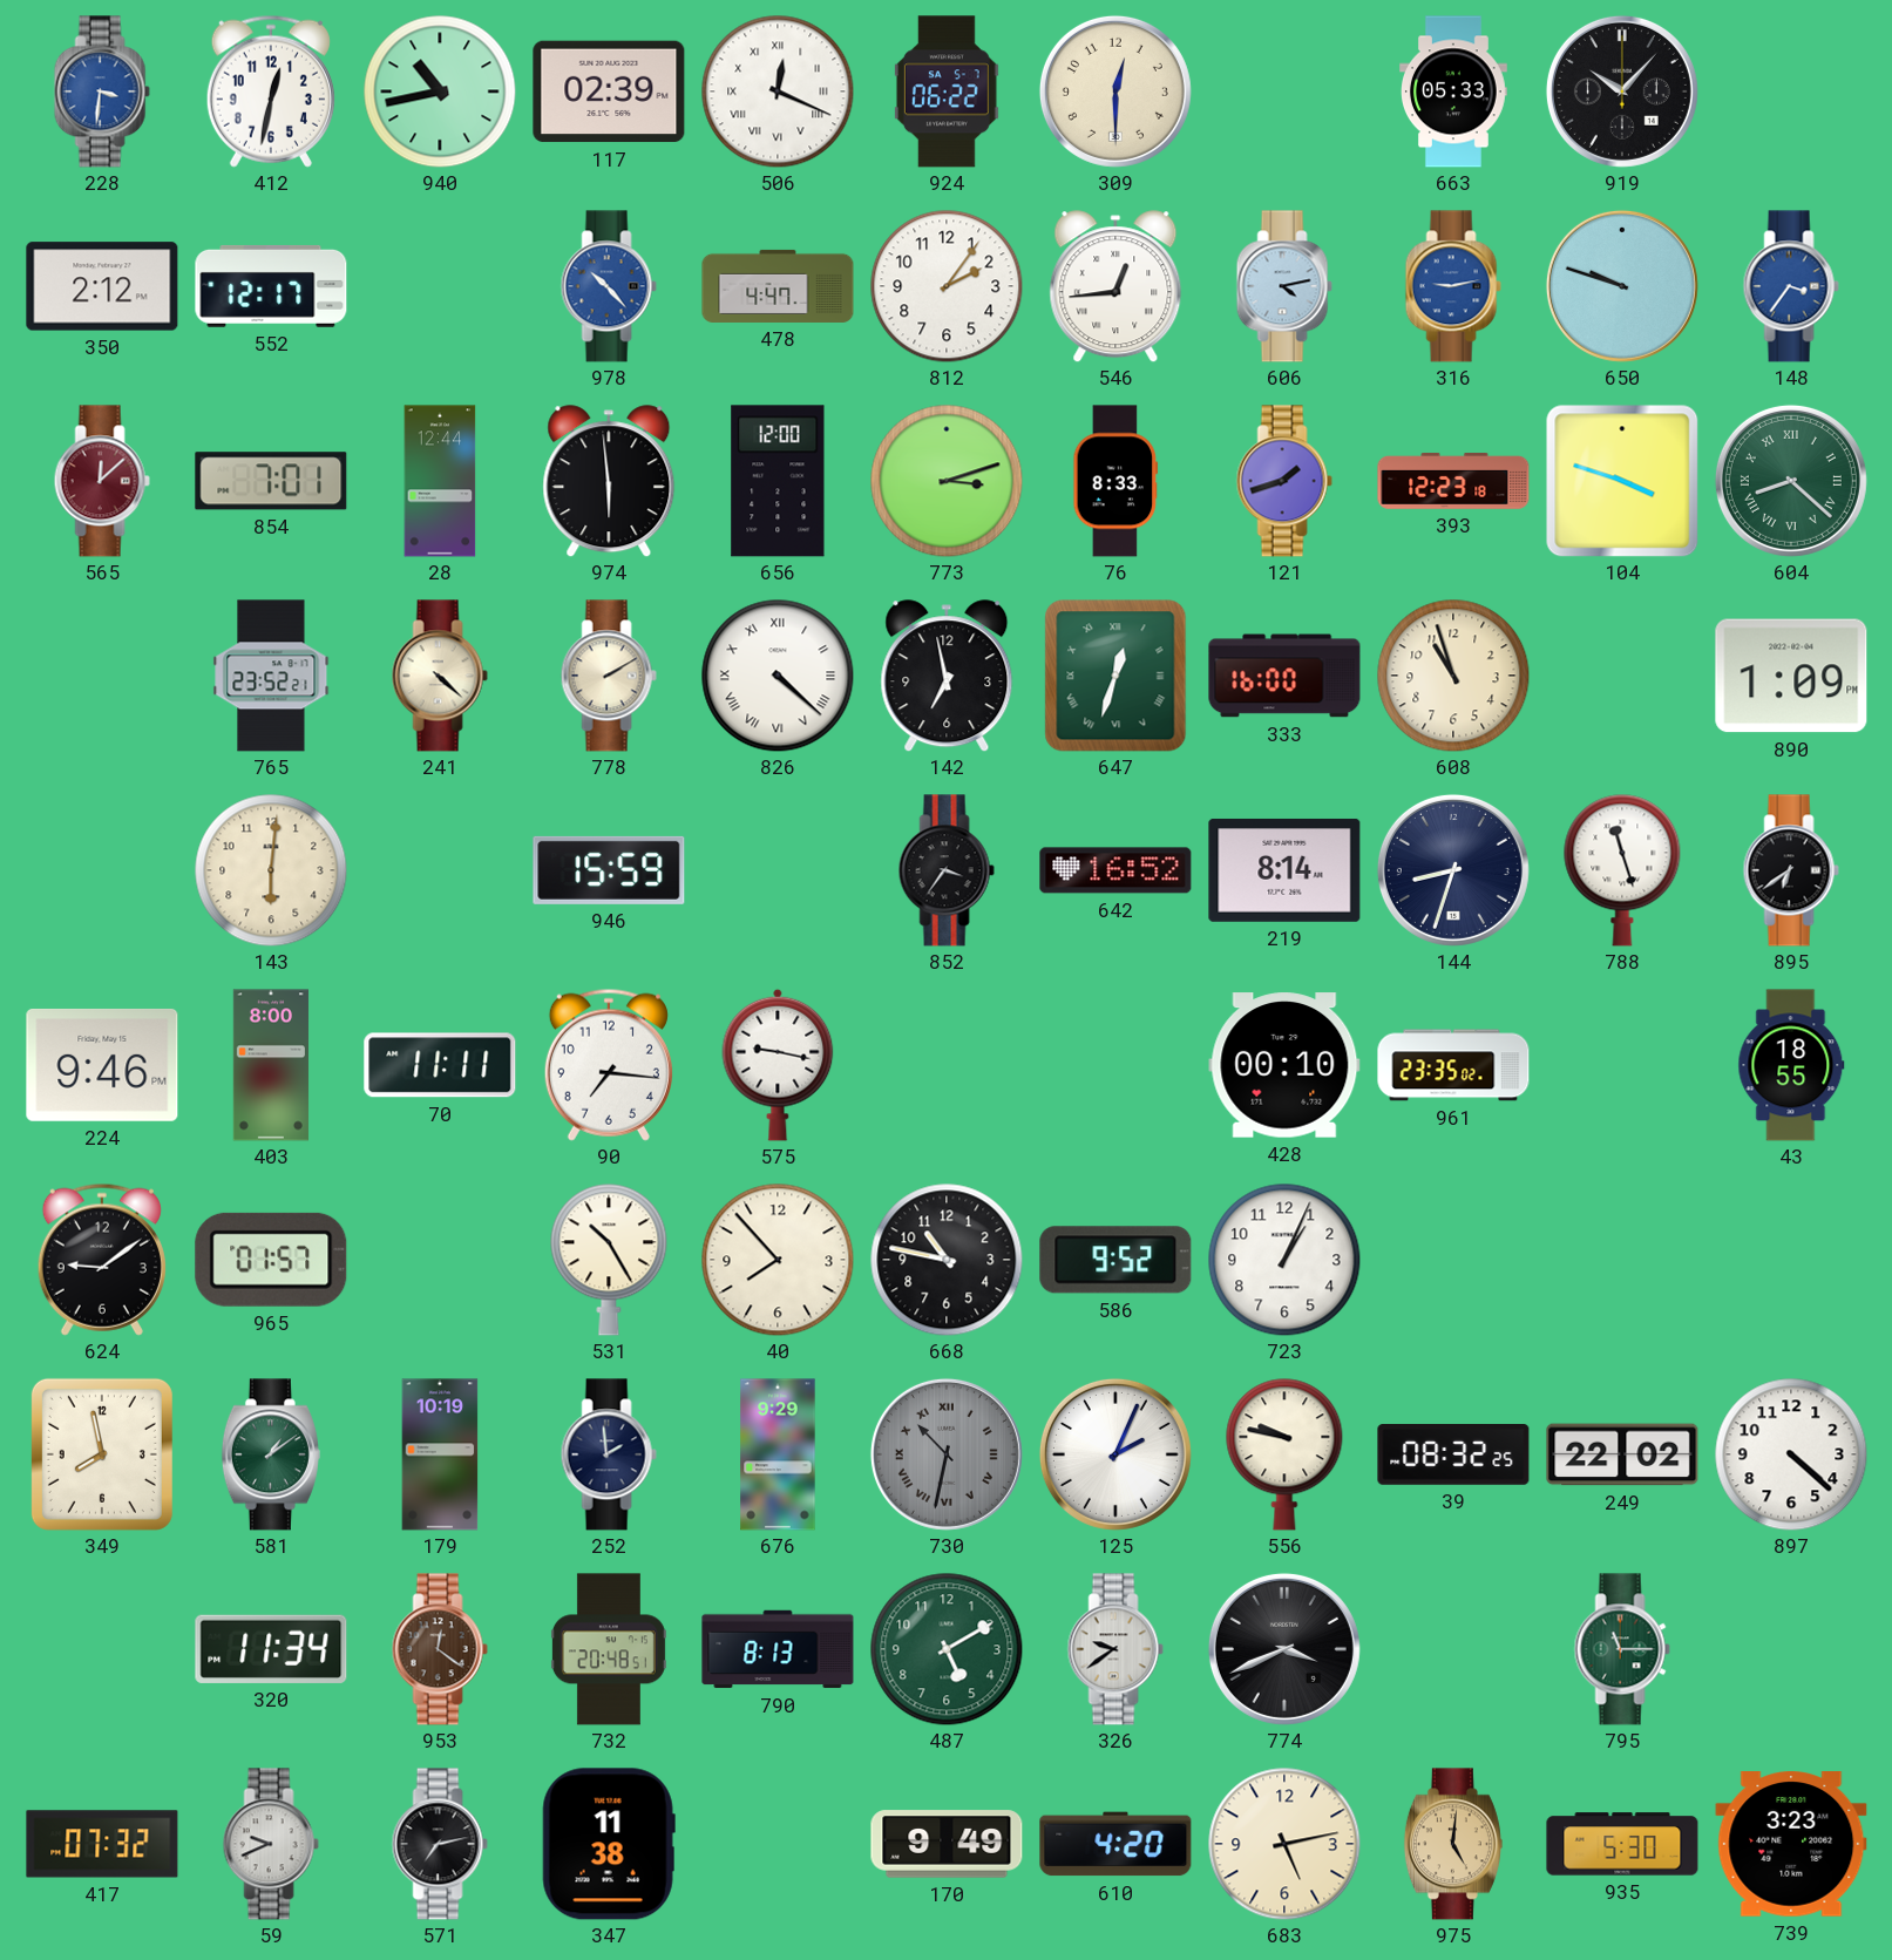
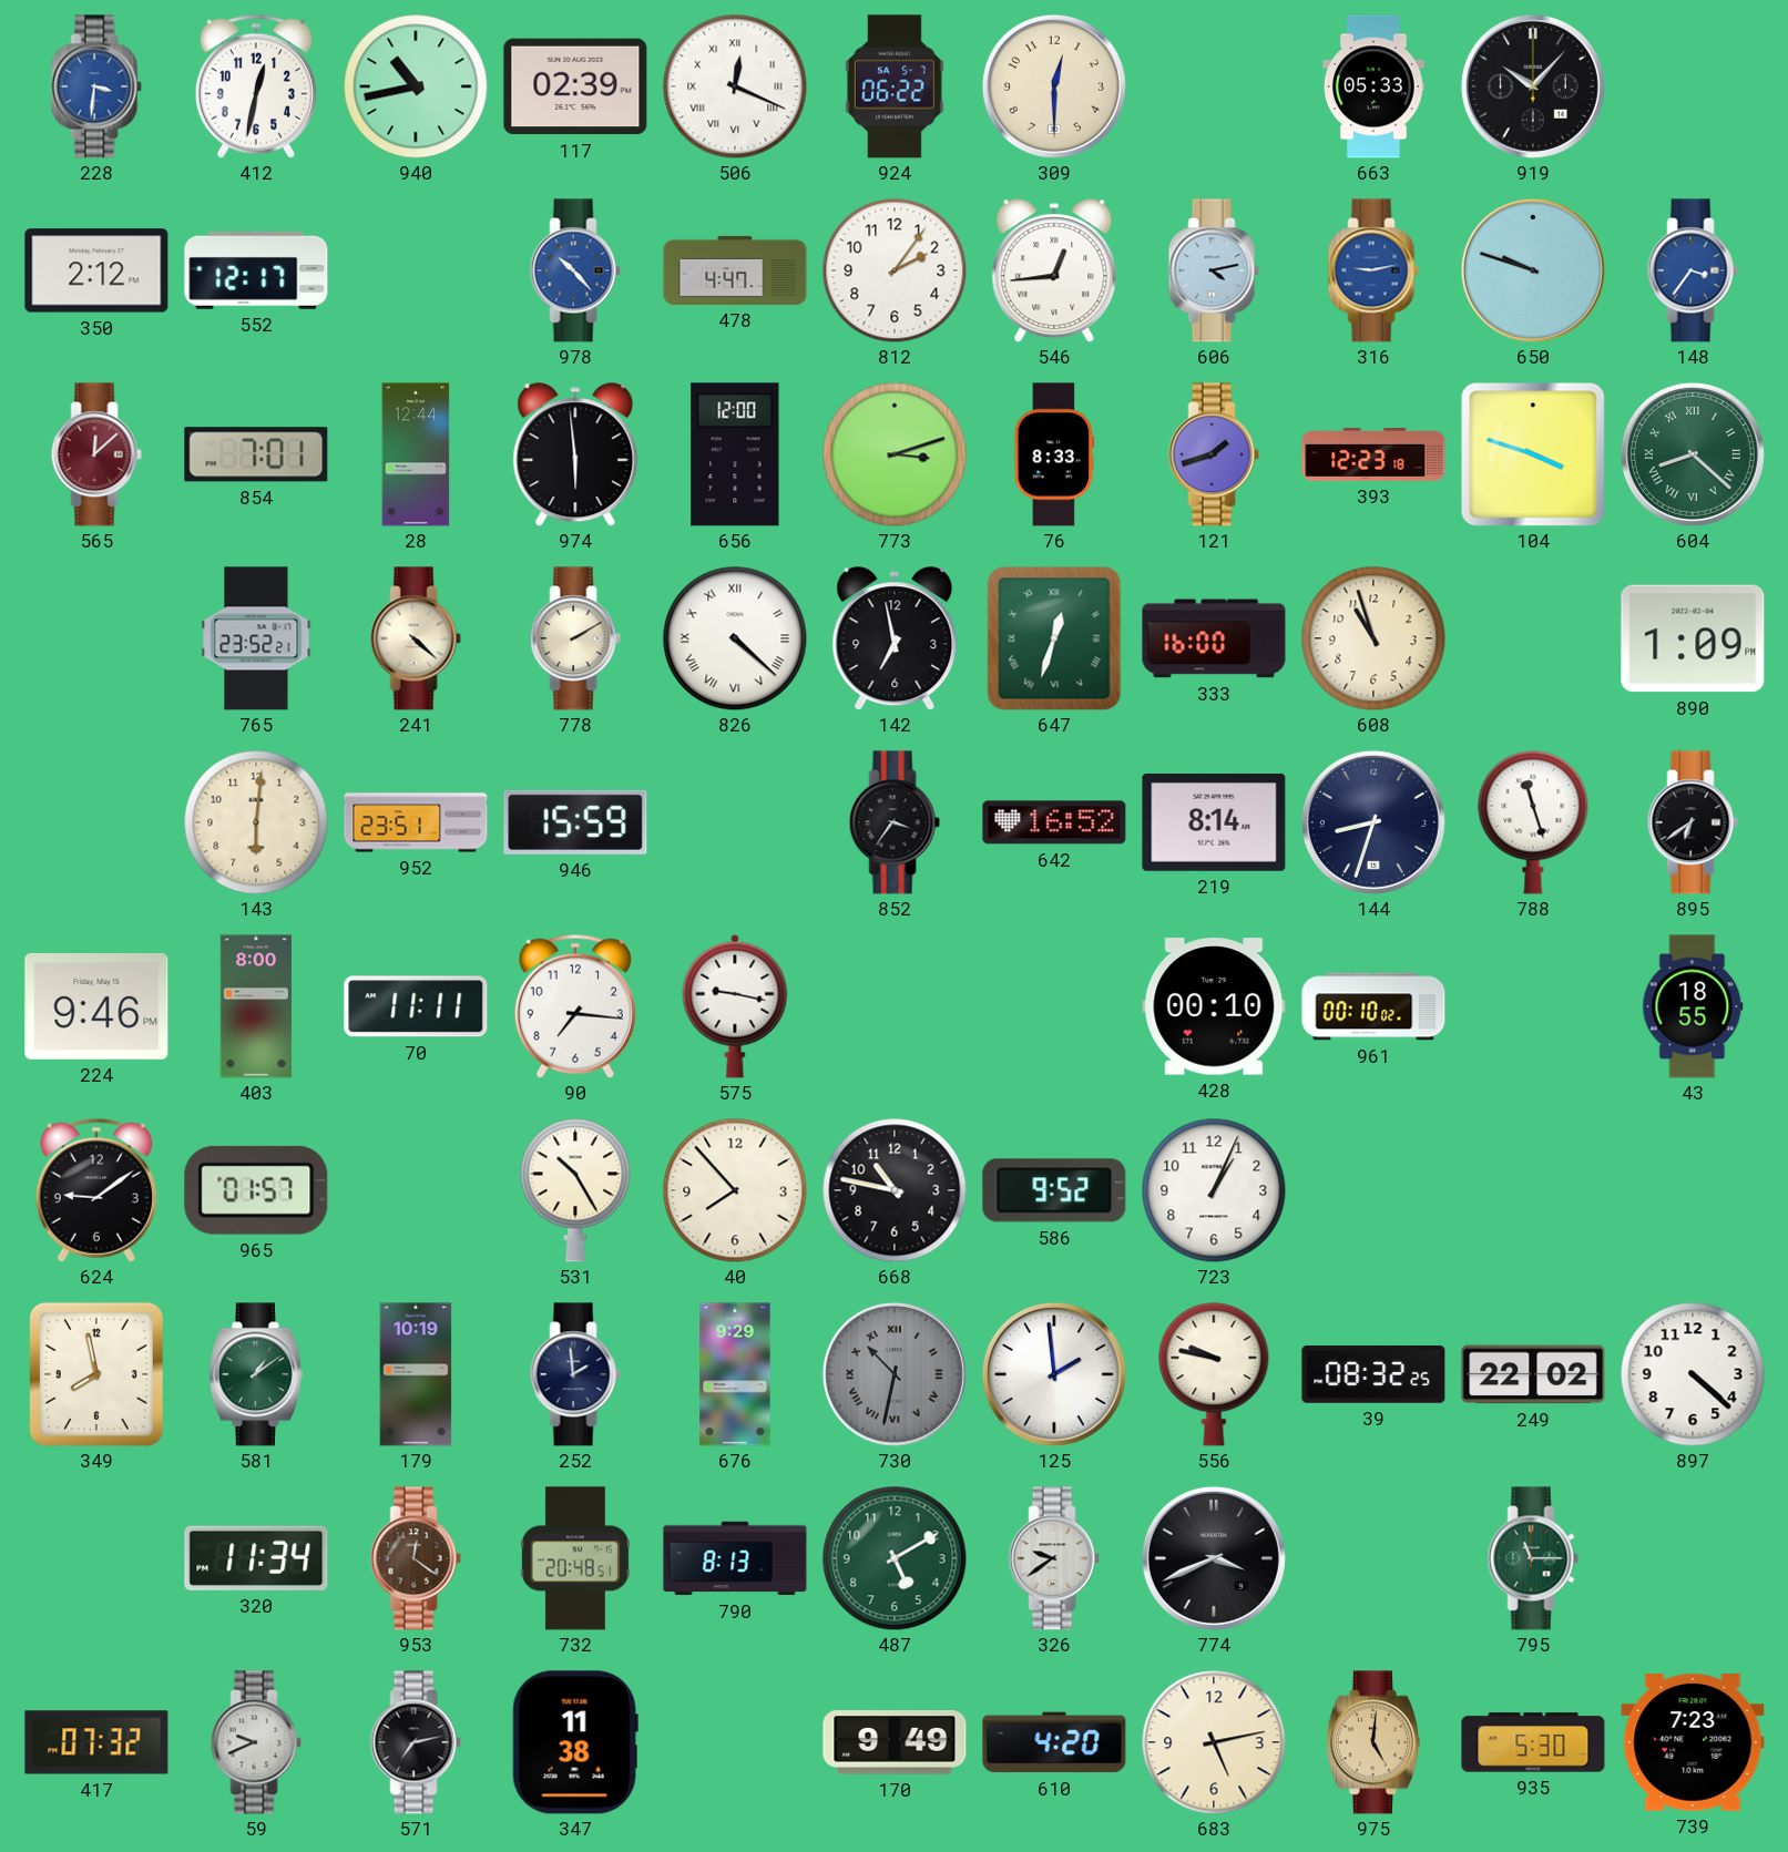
952: none -> 23:51 (416, 822)
961: 23:35 -> 00:10 (1373, 1006)
125: 2:04 -> 1:59 (1054, 1374)
739: 3:23 -> 7:23 (1693, 1742)
